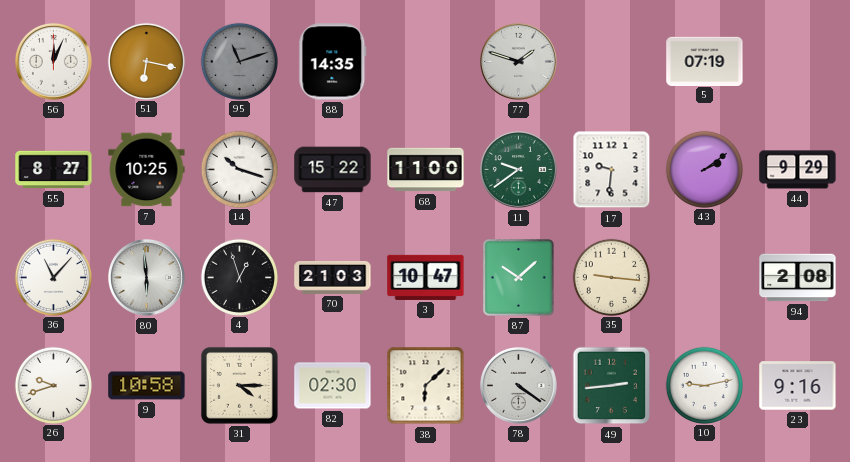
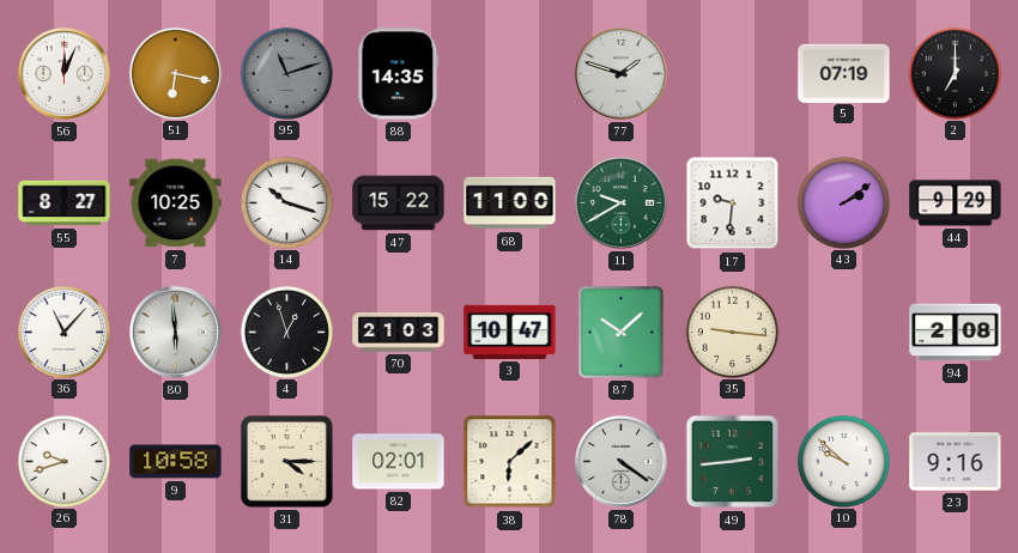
2: none -> 7:00 (955, 73)
11: 9:39 -> 9:40 (622, 203)
82: 02:30 -> 02:01 (399, 462)
10: 9:13 -> 9:52 (843, 461)
